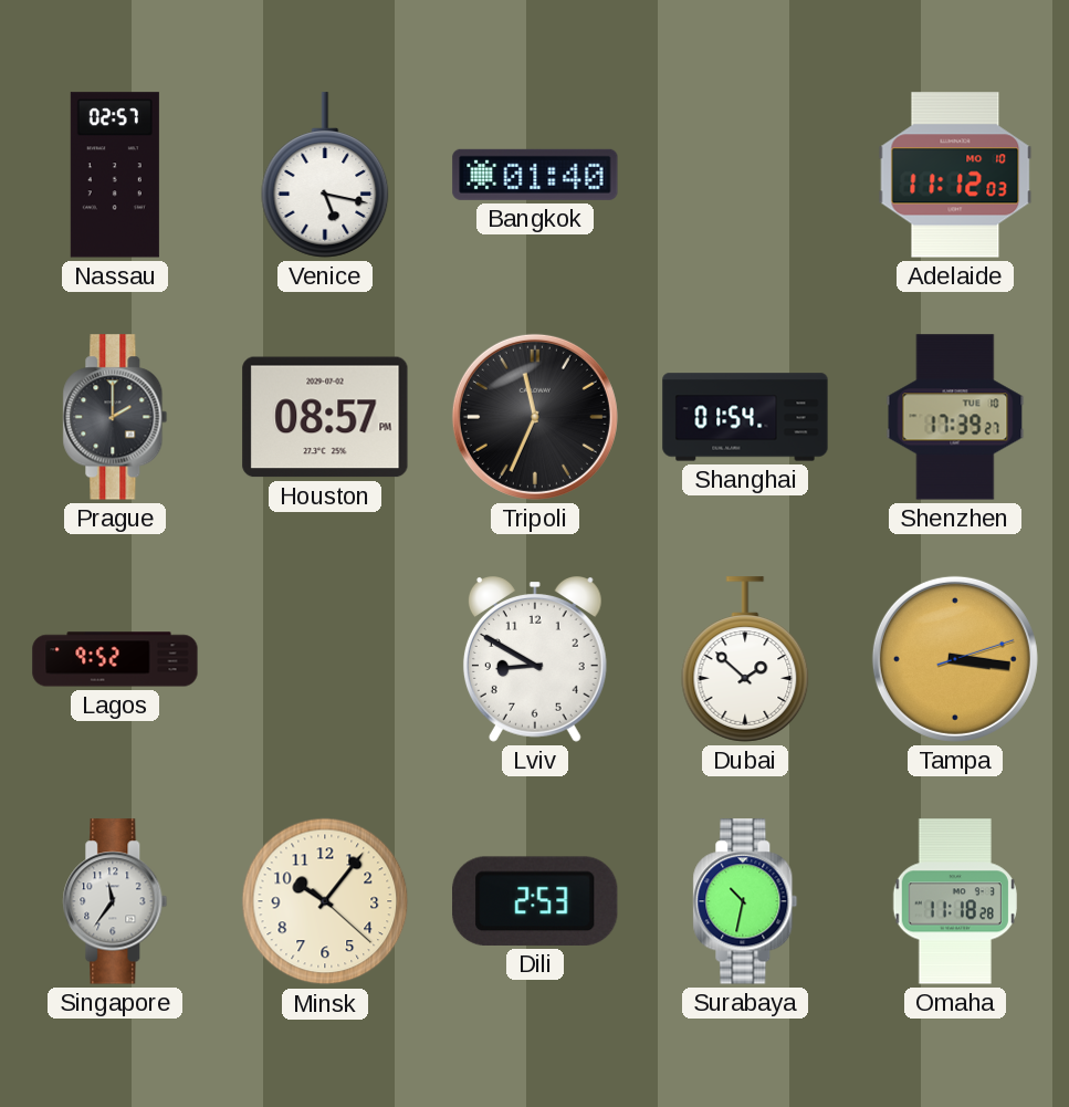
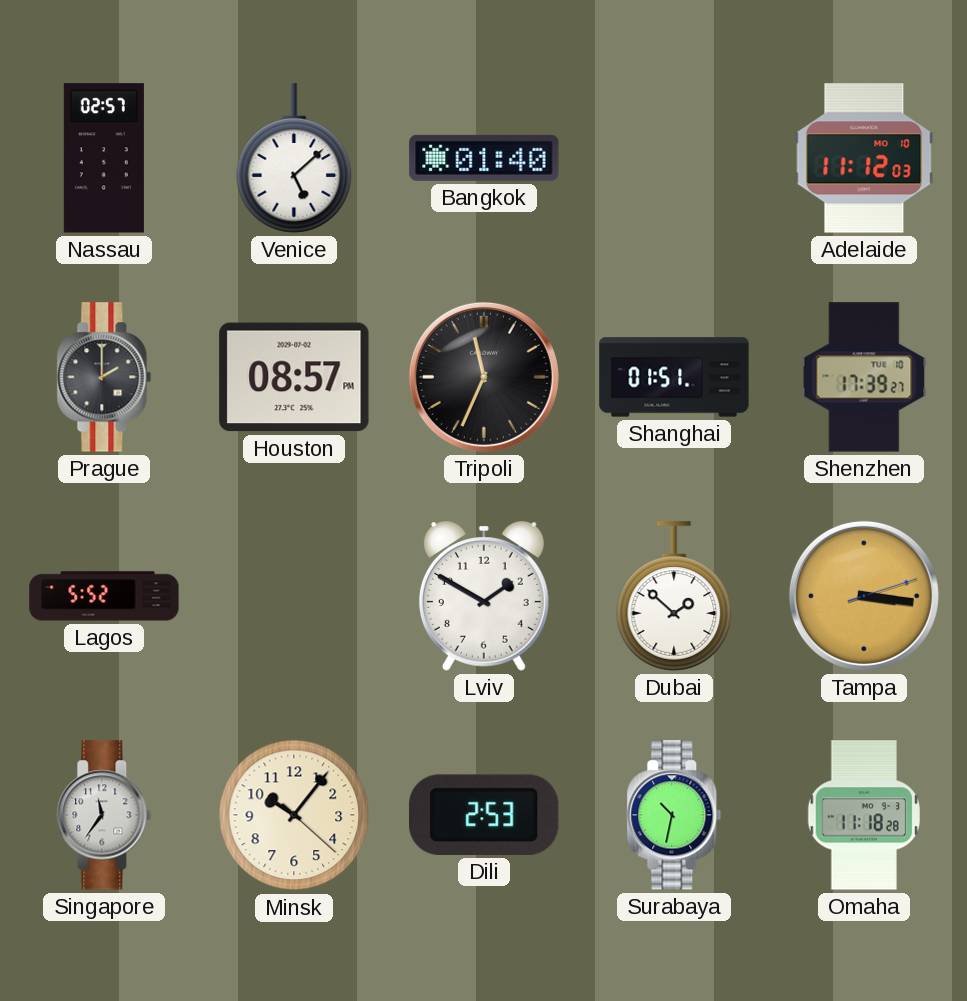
Venice: 5:17 -> 5:08 (294, 158)
Shanghai: 01:54 -> 01:51 (674, 377)
Lagos: 9:52 -> 5:52 (104, 596)
Lviv: 8:50 -> 1:50 (484, 596)
